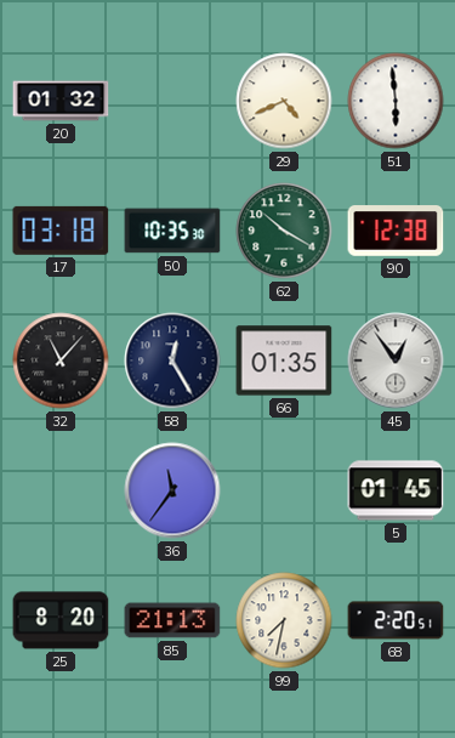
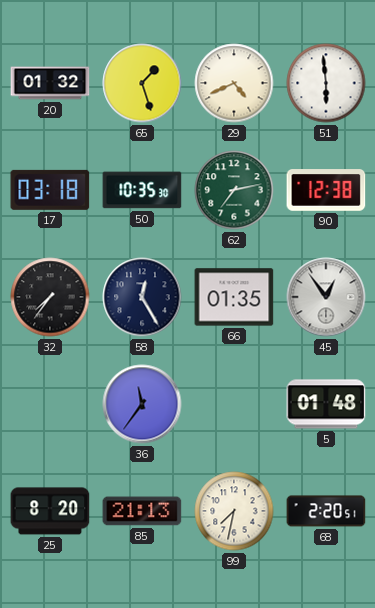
65: none -> 1:27 (142, 83)
62: 10:20 -> 7:13 (234, 190)
32: 11:07 -> 7:36 (50, 297)
5: 01:45 -> 01:48 (326, 404)
